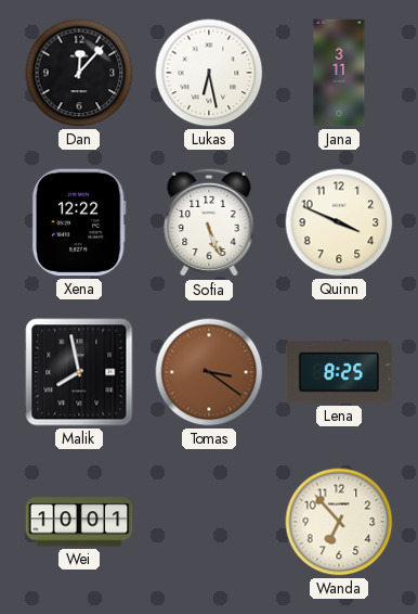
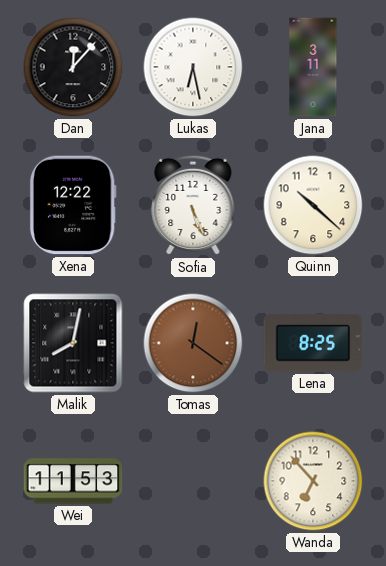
Quinn: 3:49 -> 10:22 (313, 205)
Malik: 7:58 -> 8:02 (73, 343)
Tomas: 3:21 -> 12:21 (193, 343)
Wei: 10:01 -> 11:53 (73, 481)
